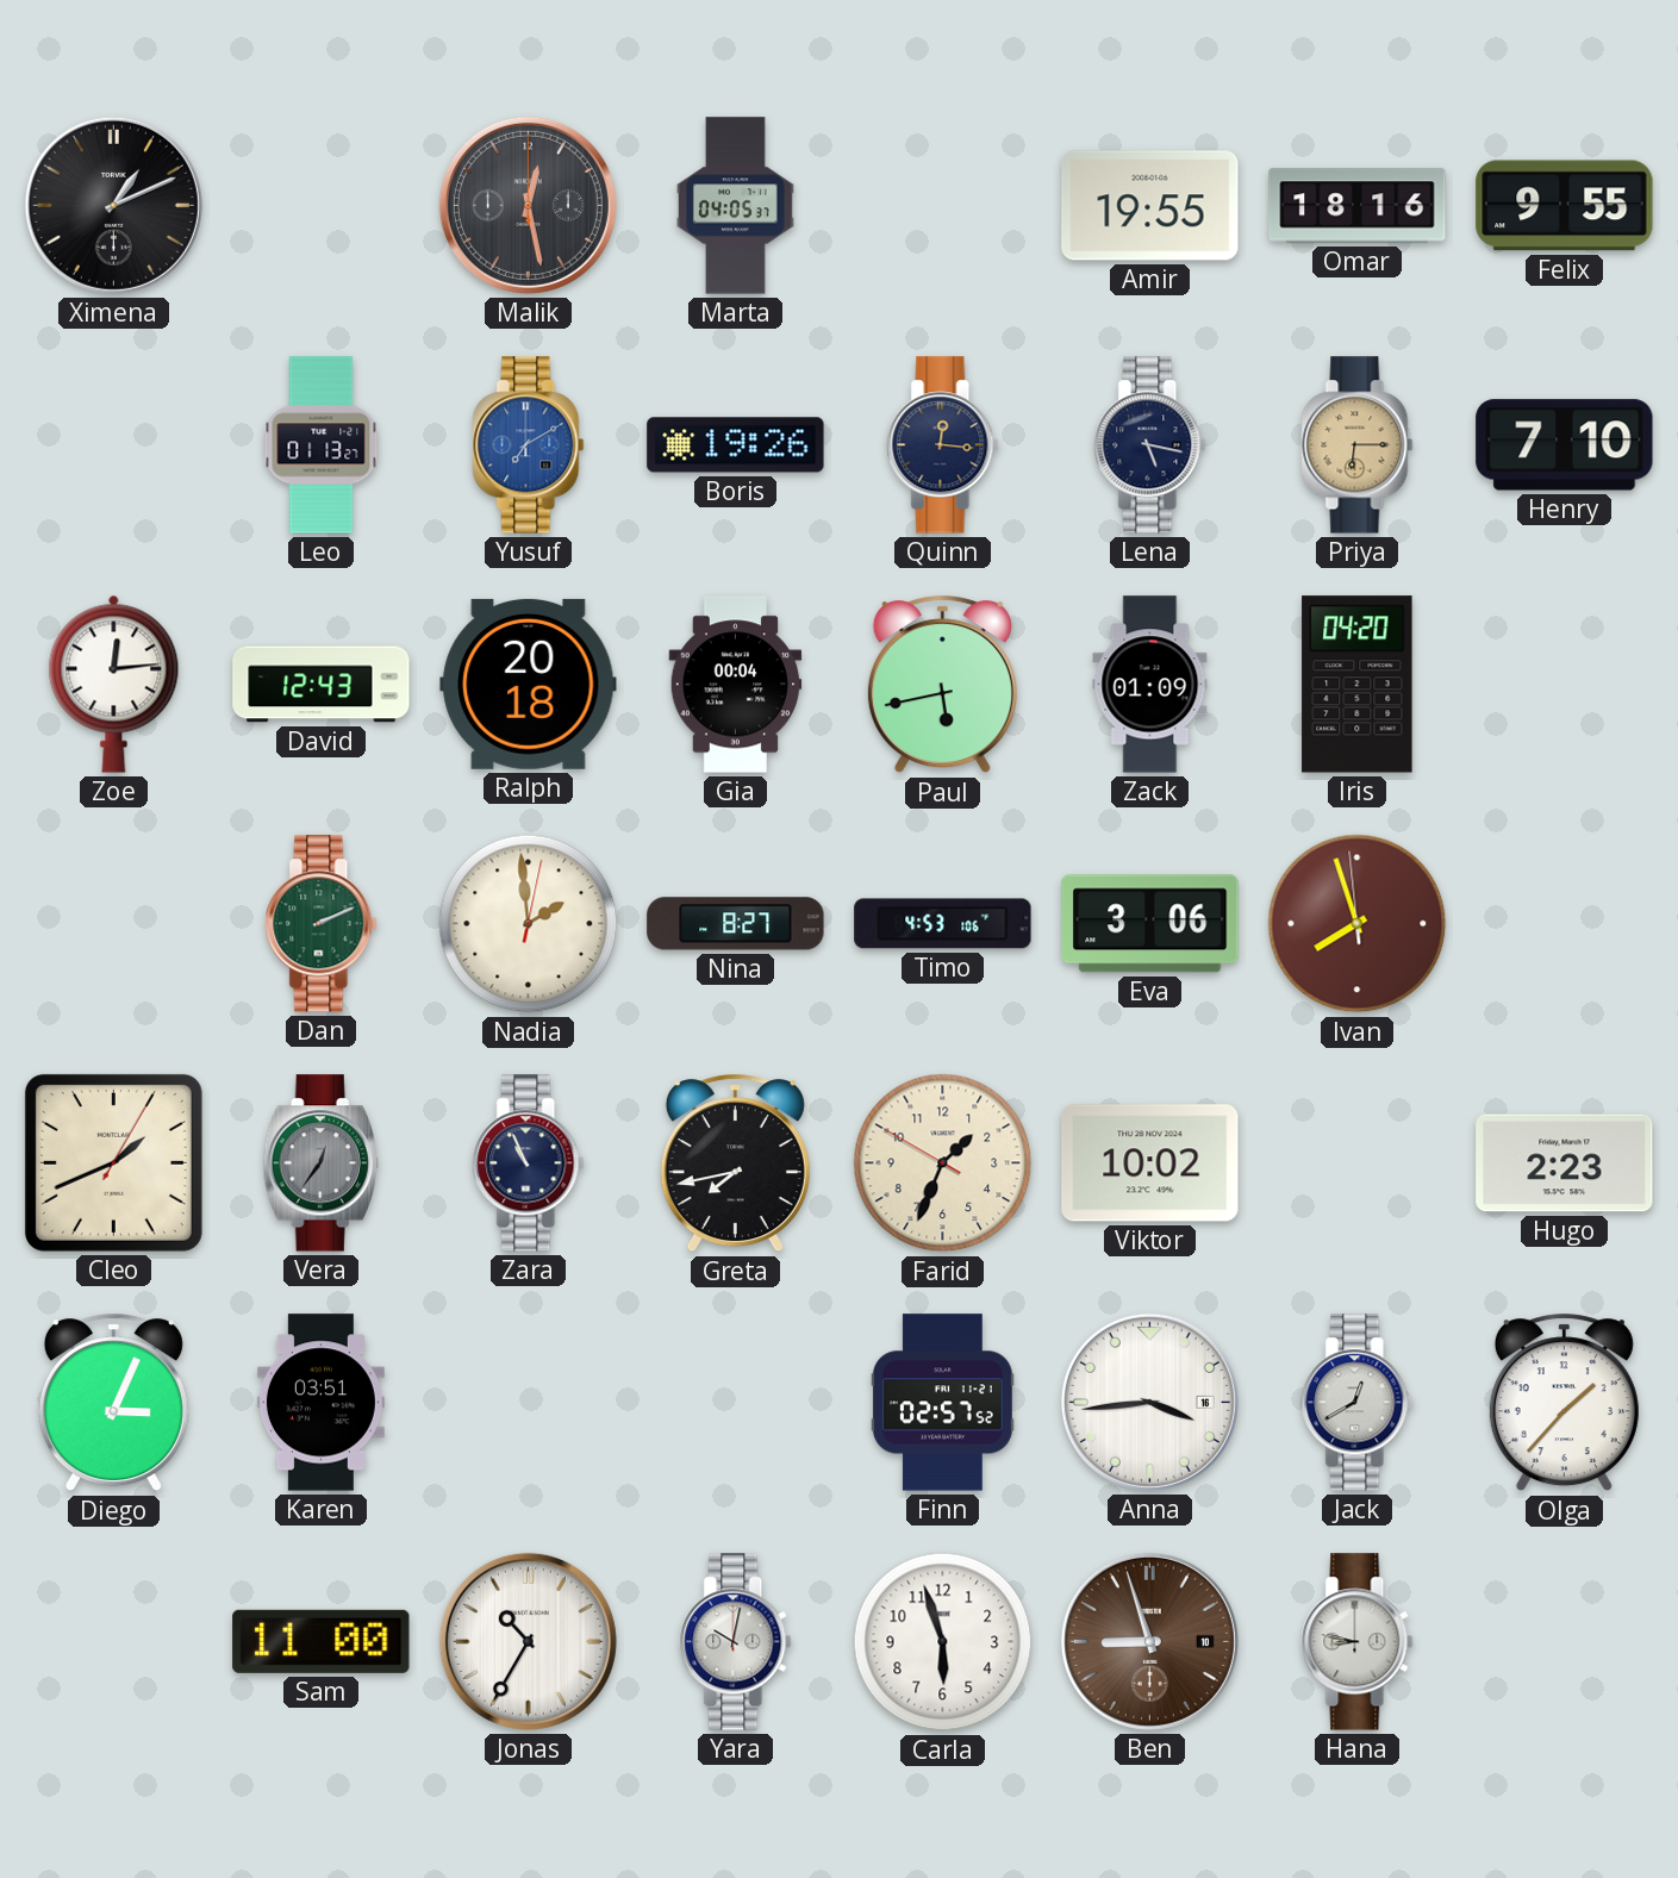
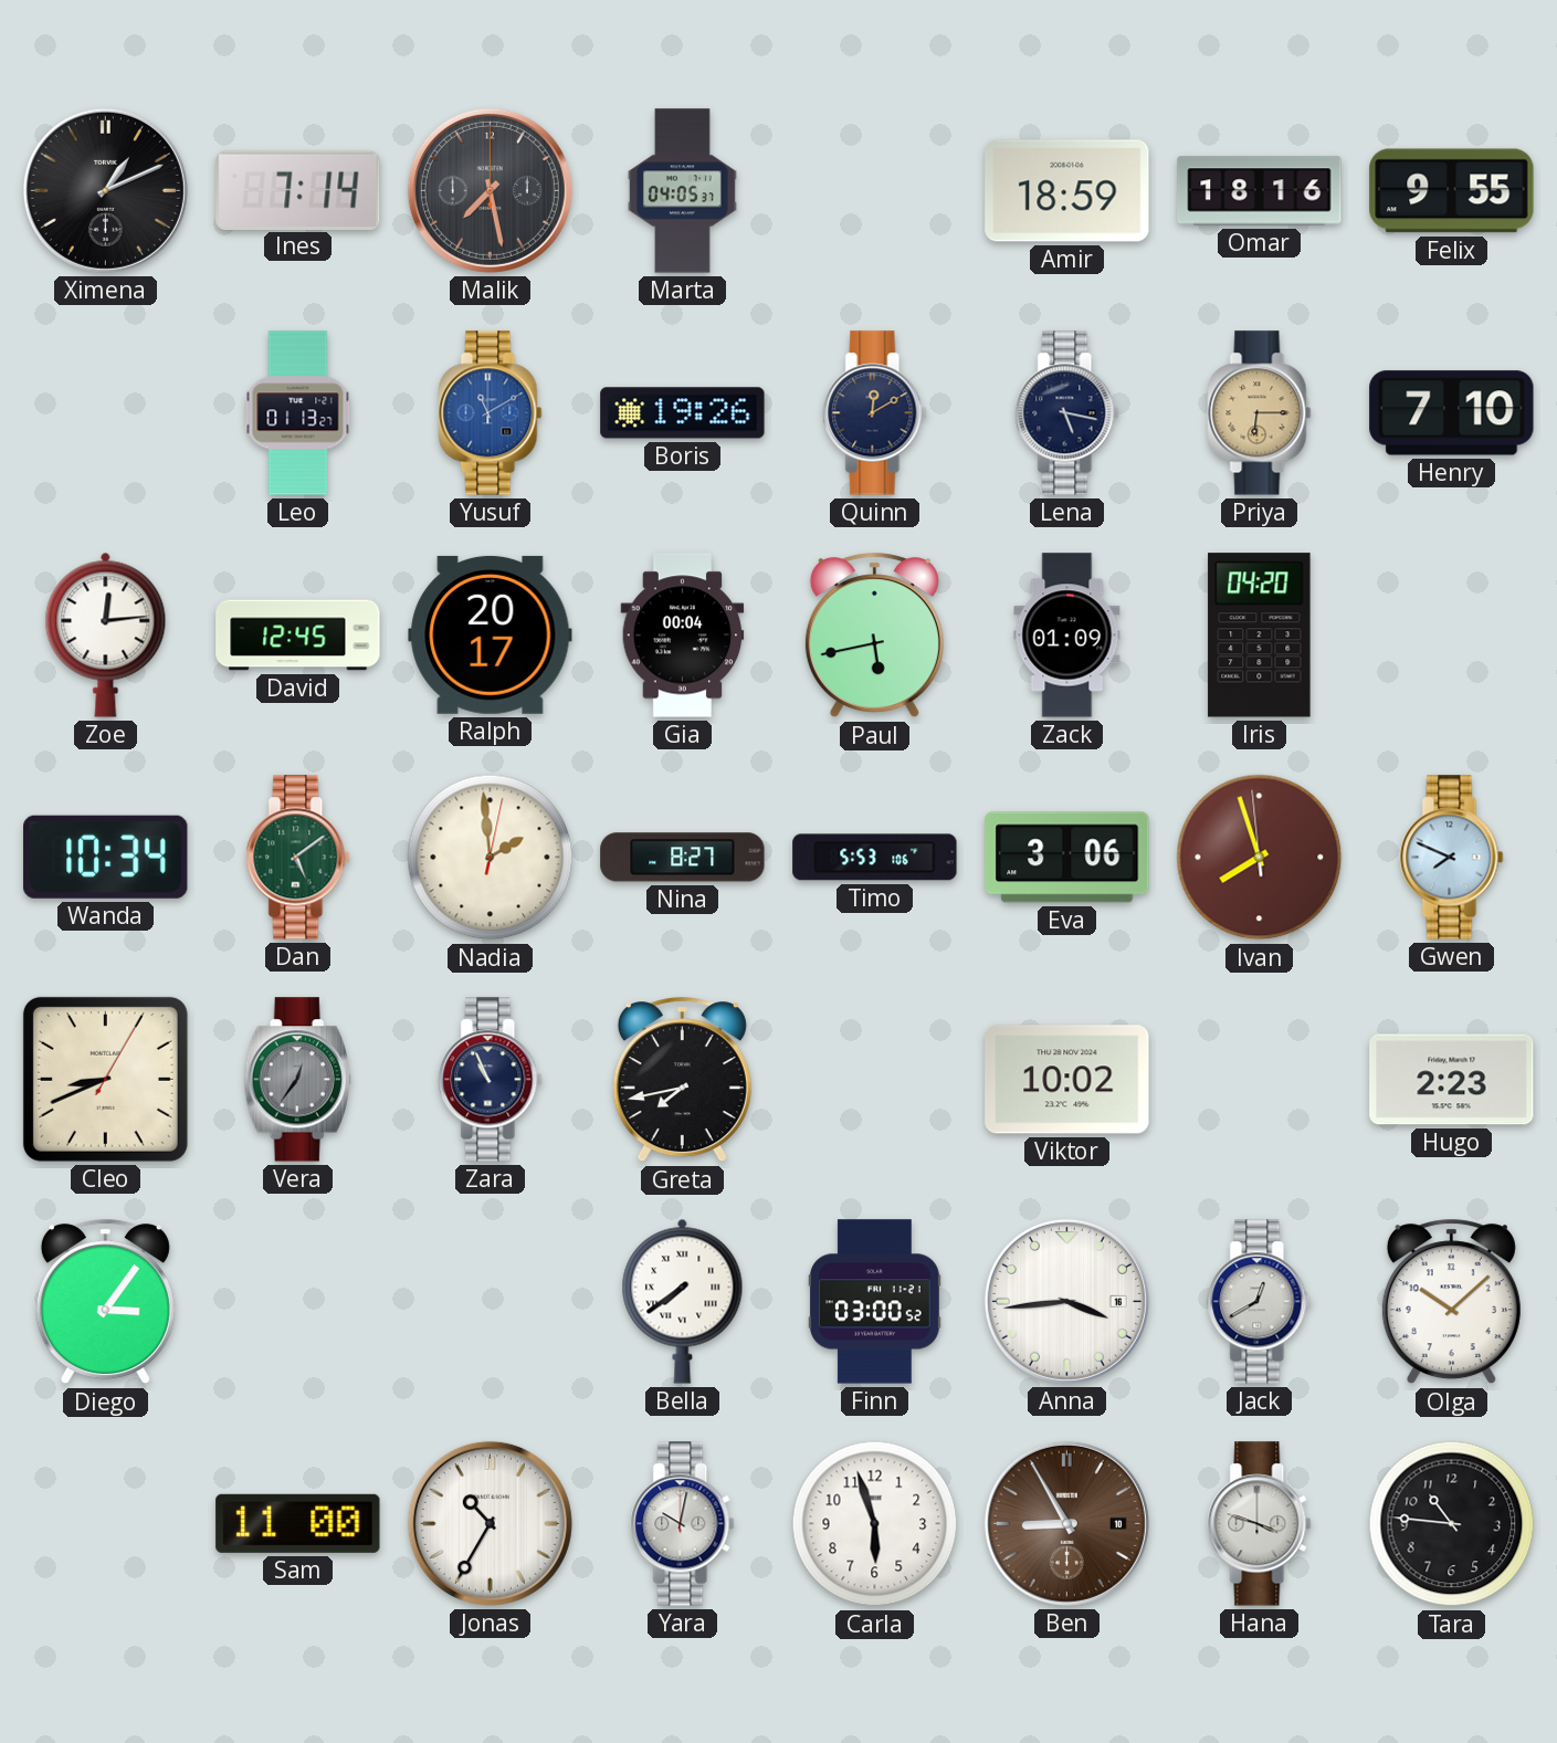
Ines: none -> 7:14 (298, 190)
Malik: 12:28 -> 7:28 (490, 190)
Amir: 19:55 -> 18:59 (1067, 191)
Yusuf: 7:10 -> 11:10 (491, 413)
Quinn: 12:16 -> 12:10 (875, 413)
David: 12:43 -> 12:45 (298, 636)
Ralph: 20:18 -> 20:17 (491, 634)
Wanda: none -> 10:34 (106, 857)
Dan: 2:11 -> 5:09 (298, 858)
Timo: 4:53 -> 5:53 (875, 858)
Gwen: none -> 7:49 (1452, 858)
Cleo: 1:41 -> 8:41 (105, 1079)
Farid: 1:33 -> none (943, 1163)
Diego: 3:04 -> 3:06 (105, 1302)
Karen: 03:51 -> none (320, 1403)
Bella: none -> 7:39 (683, 1301)
Finn: 02:57 -> 03:00 (874, 1302)
Olga: 1:37 -> 10:08 (1451, 1302)
Ben: 8:57 -> 8:55 (1066, 1523)
Hana: 8:47 -> 3:48 (1260, 1524)
Tara: none -> 10:46 (1452, 1524)
